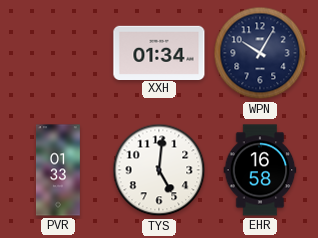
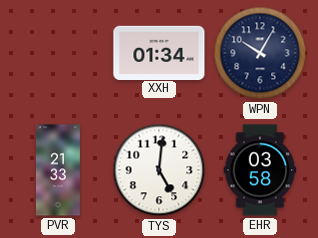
PVR: 01:33 -> 21:33 (59, 170)
EHR: 16:58 -> 03:58 (260, 170)
